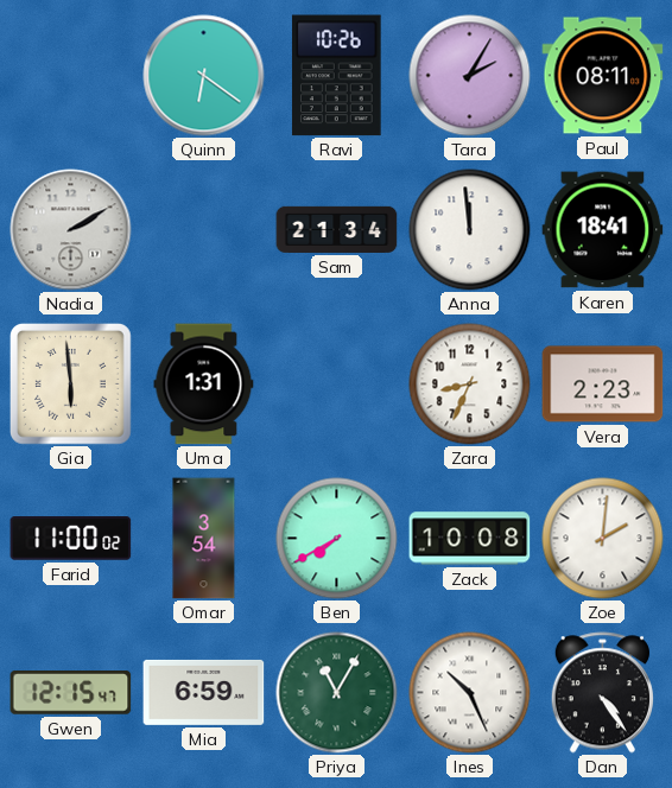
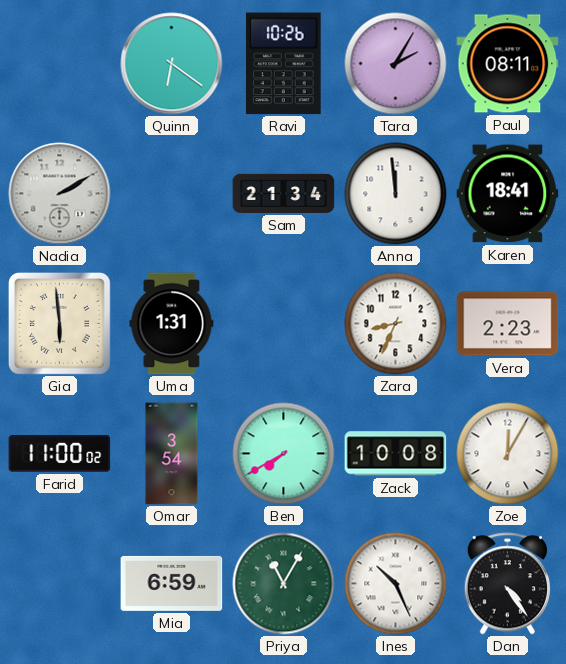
Zoe: 2:01 -> 12:05 (508, 454)
Gwen: 12:15 -> none (71, 693)
